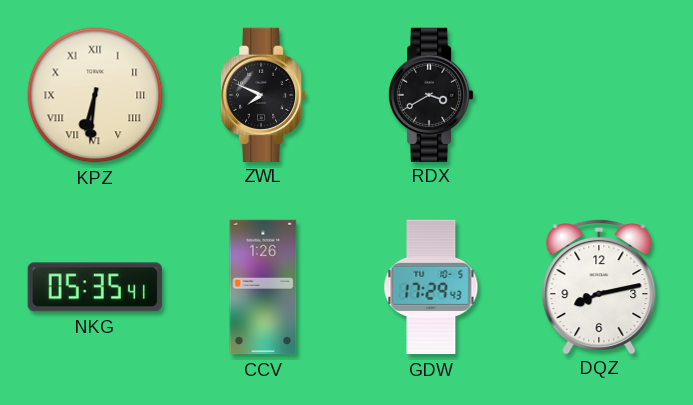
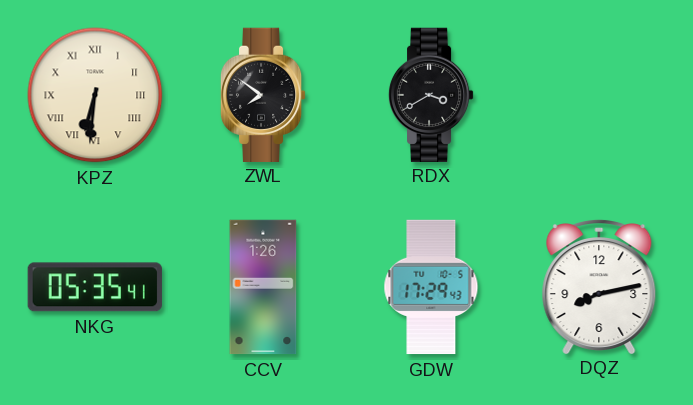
ZWL: 7:49 -> 7:51 (263, 94)
